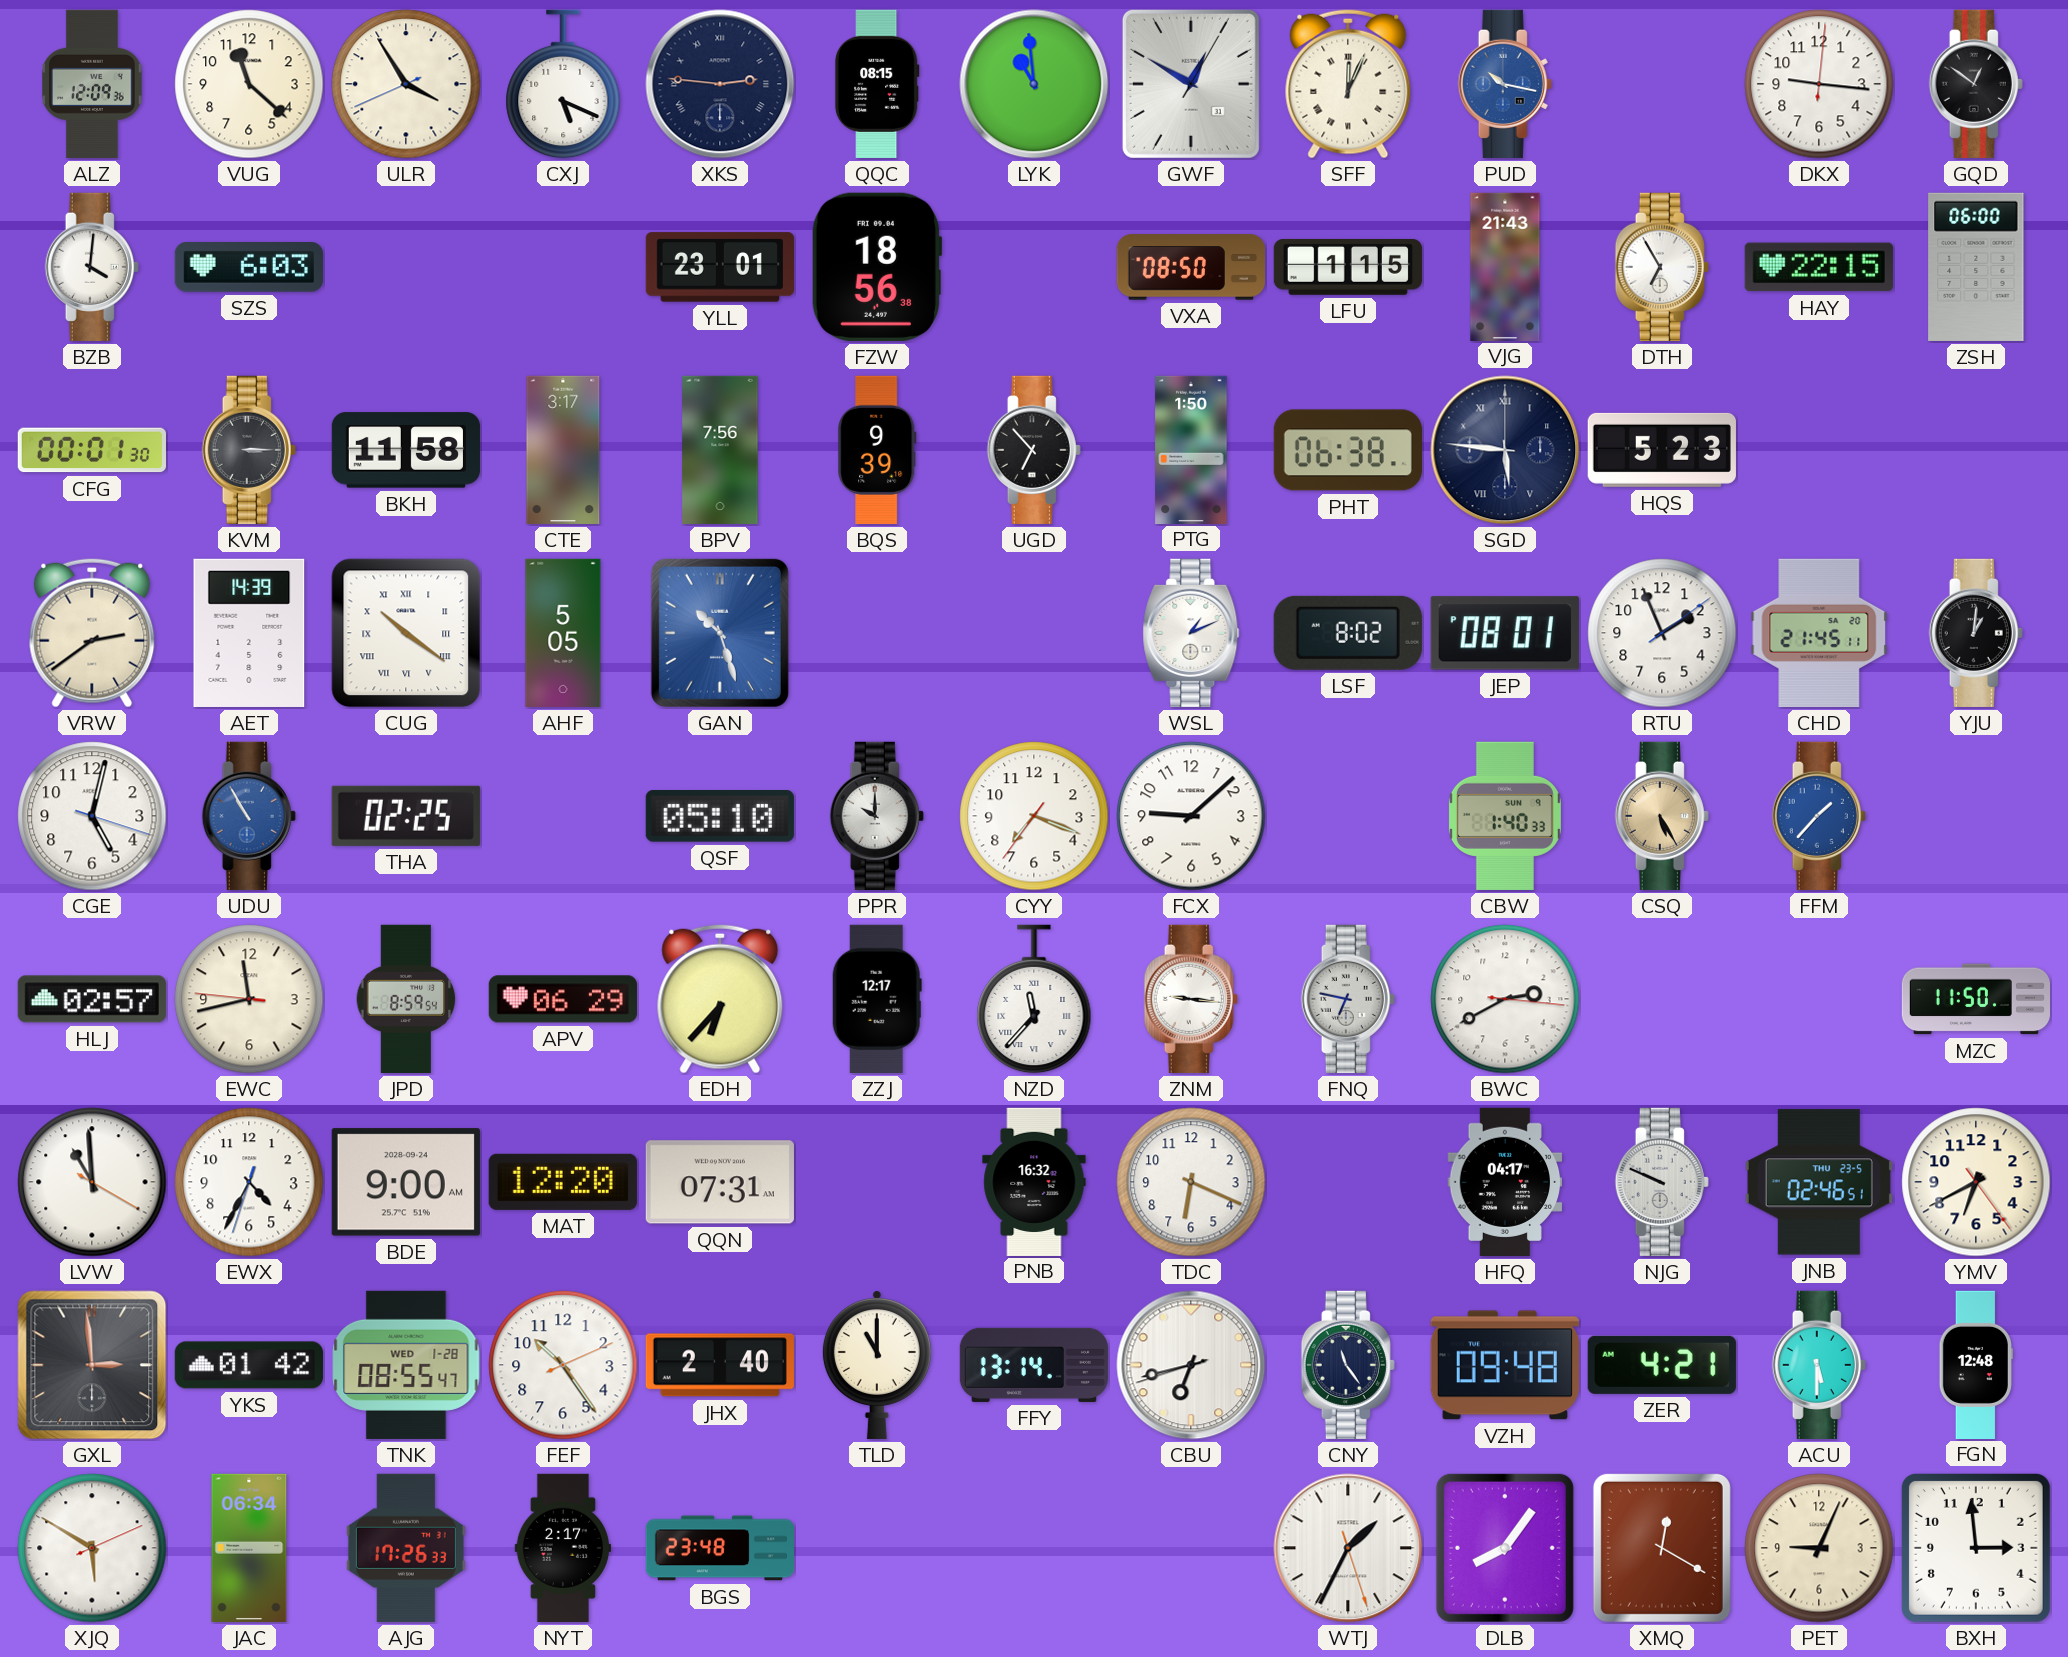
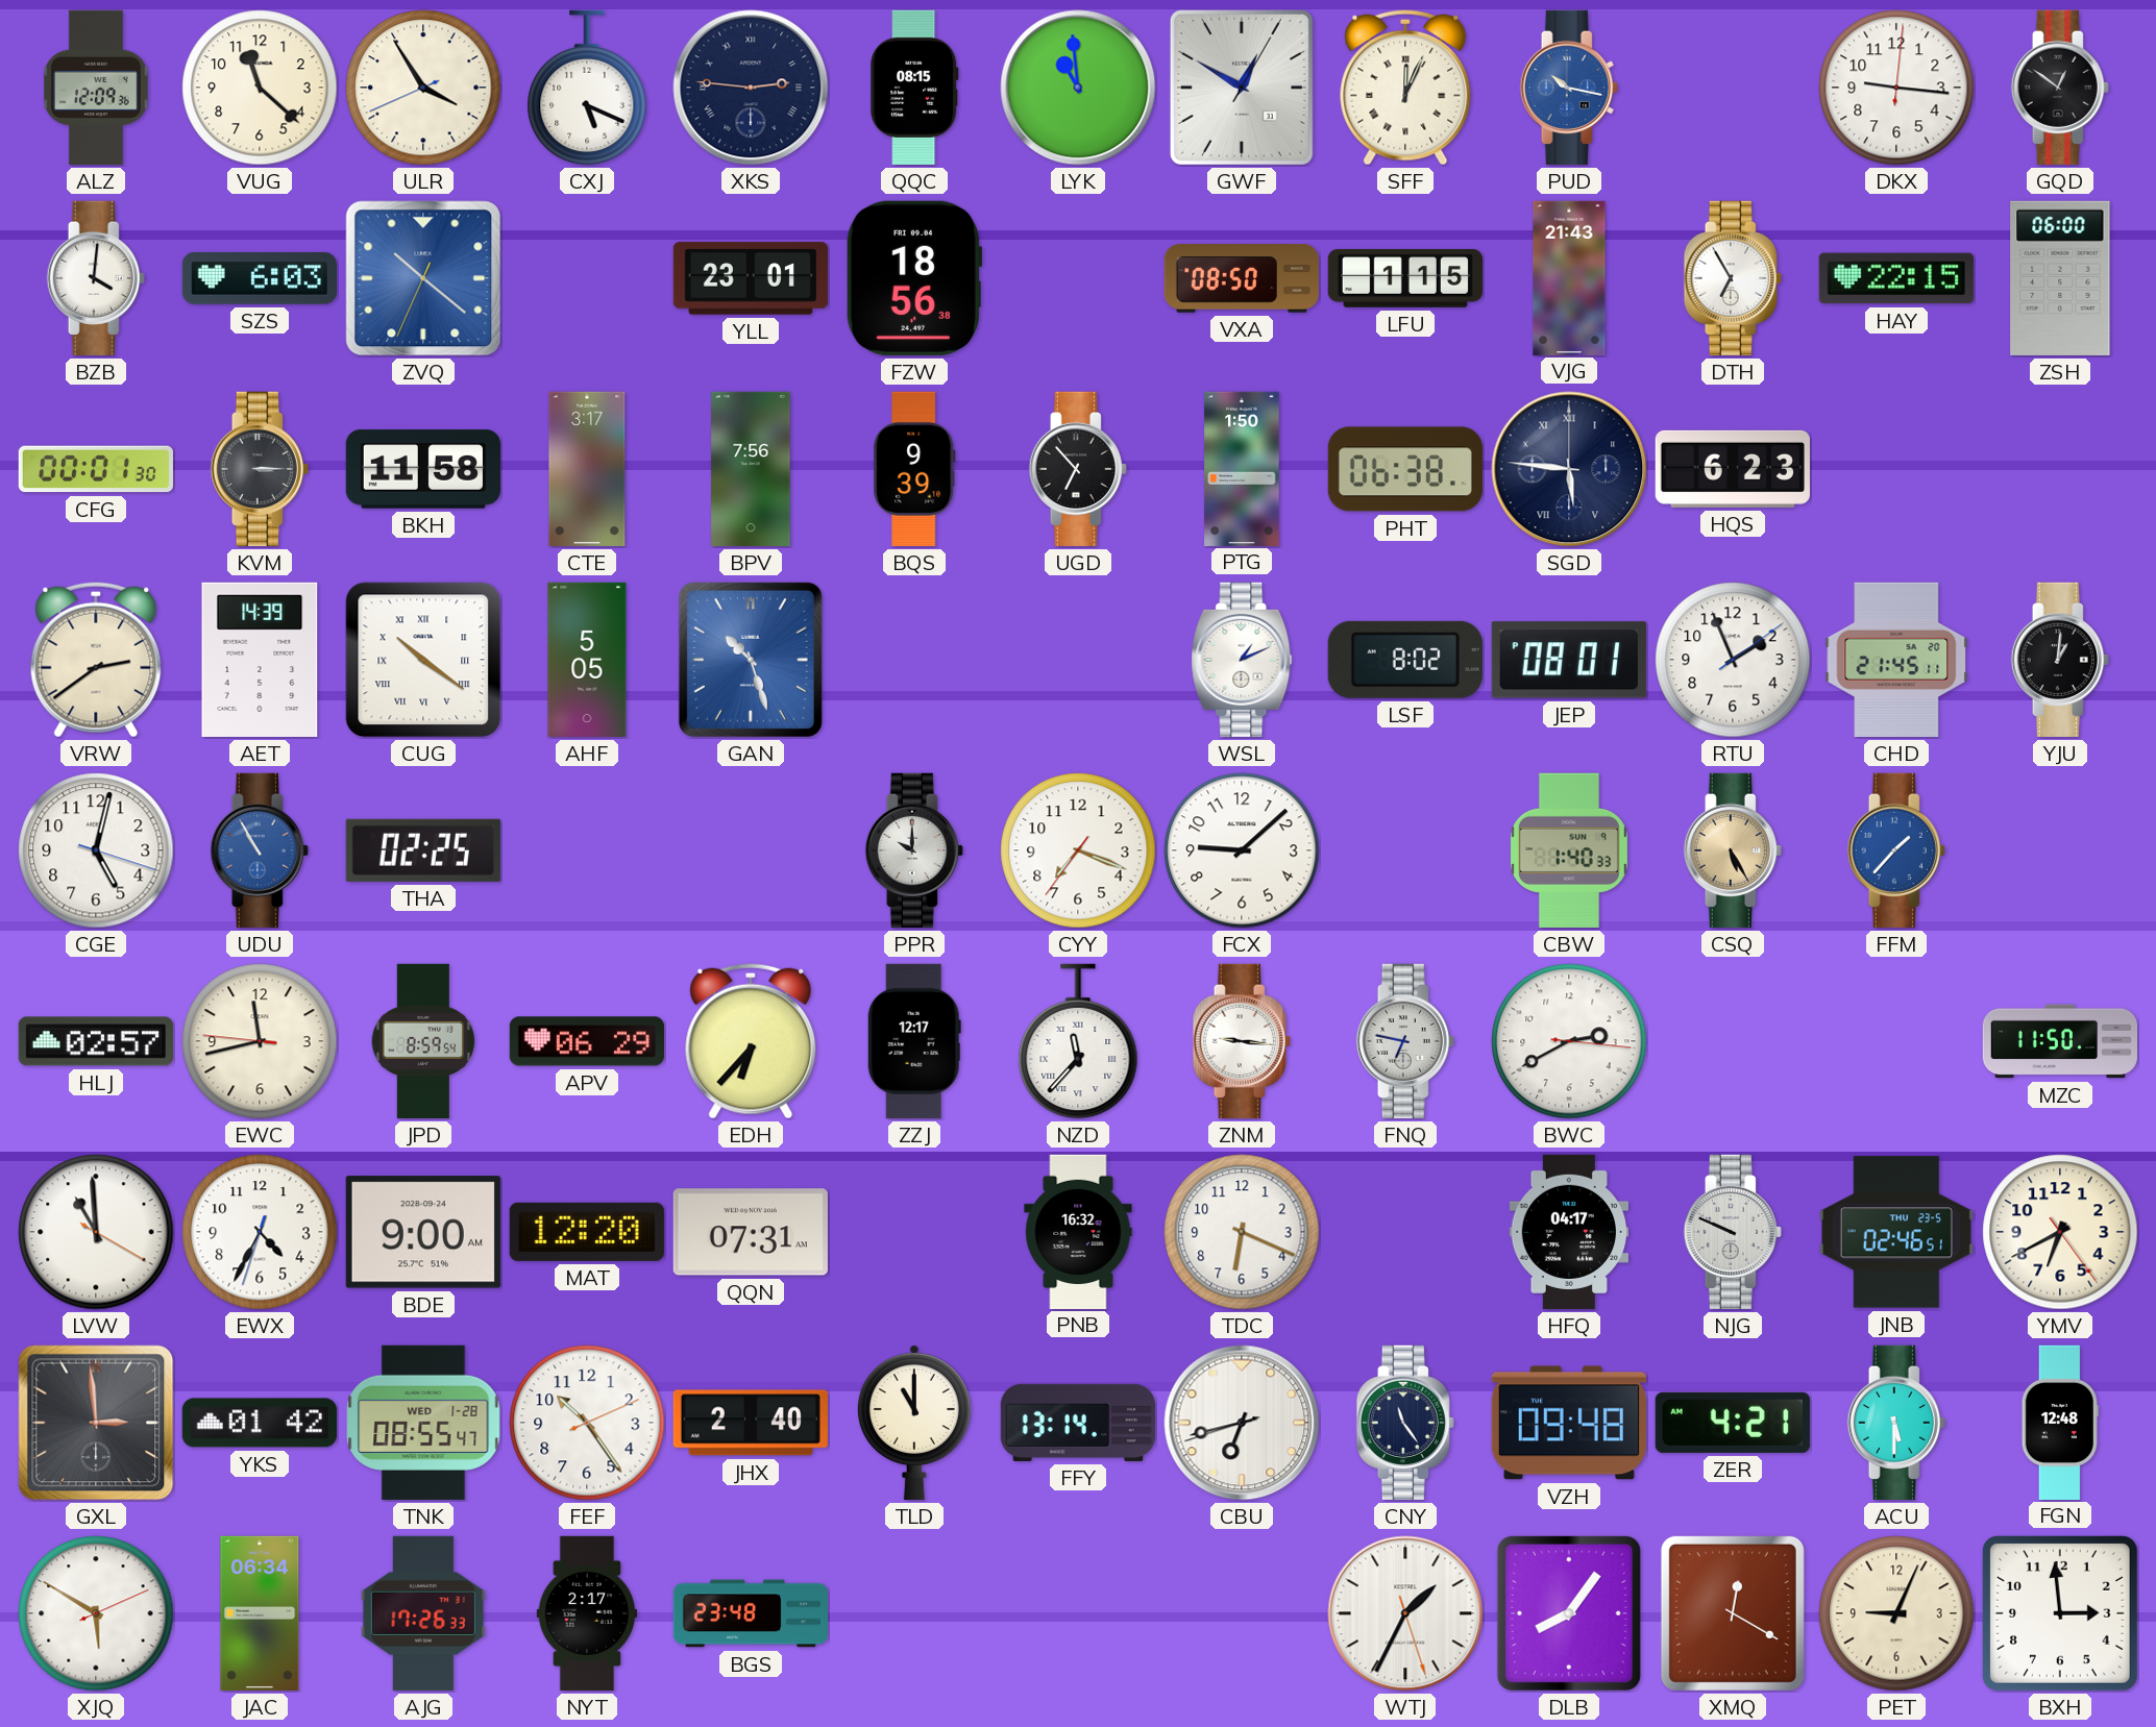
ZVQ: none -> 10:21 (423, 278)
HQS: 5:23 -> 6:23 (1733, 469)
QSF: 05:10 -> none (720, 816)
